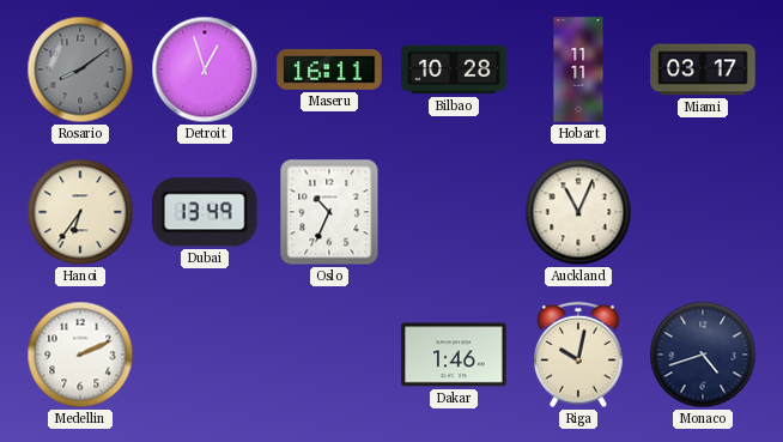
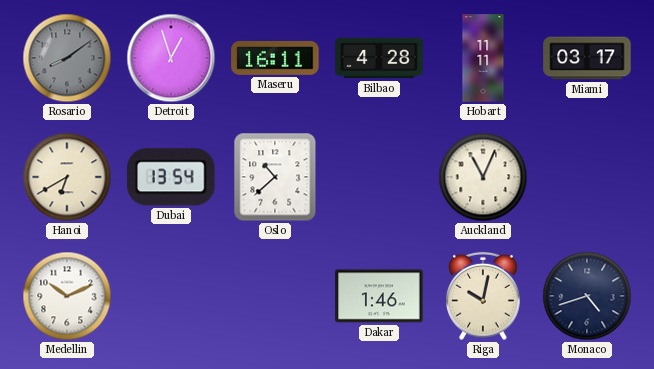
Bilbao: 10:28 -> 4:28 (379, 58)
Hanoi: 6:36 -> 6:40 (67, 177)
Dubai: 13:49 -> 13:54 (171, 177)
Oslo: 10:34 -> 10:38 (275, 177)
Medellin: 2:11 -> 10:11 (67, 296)
